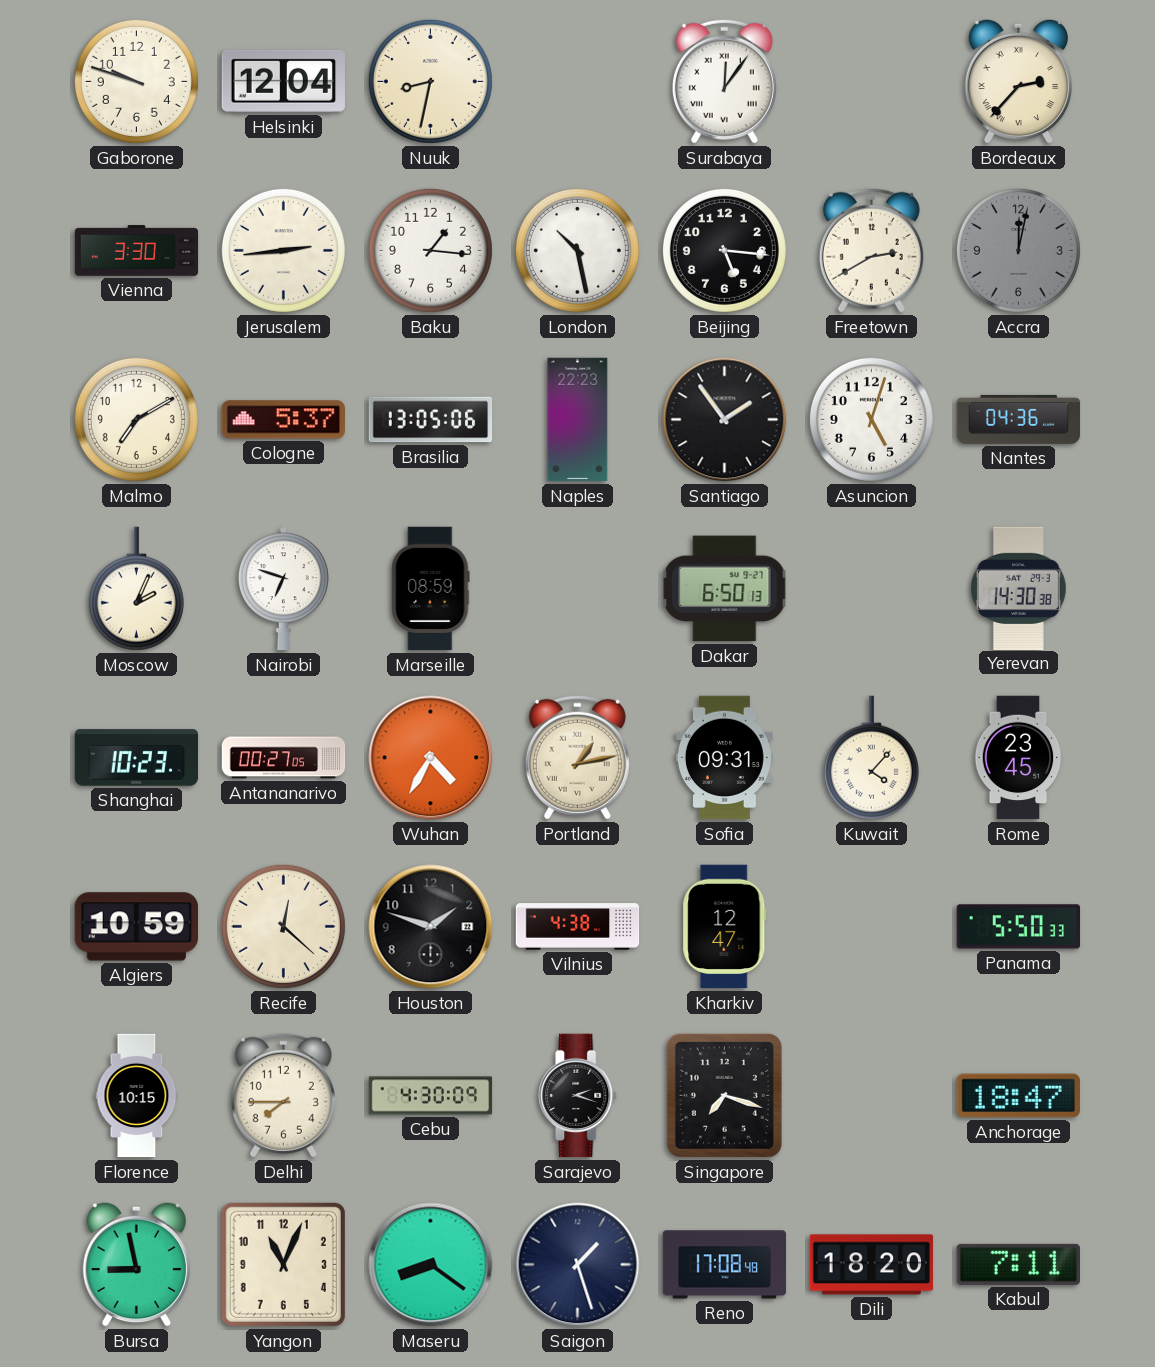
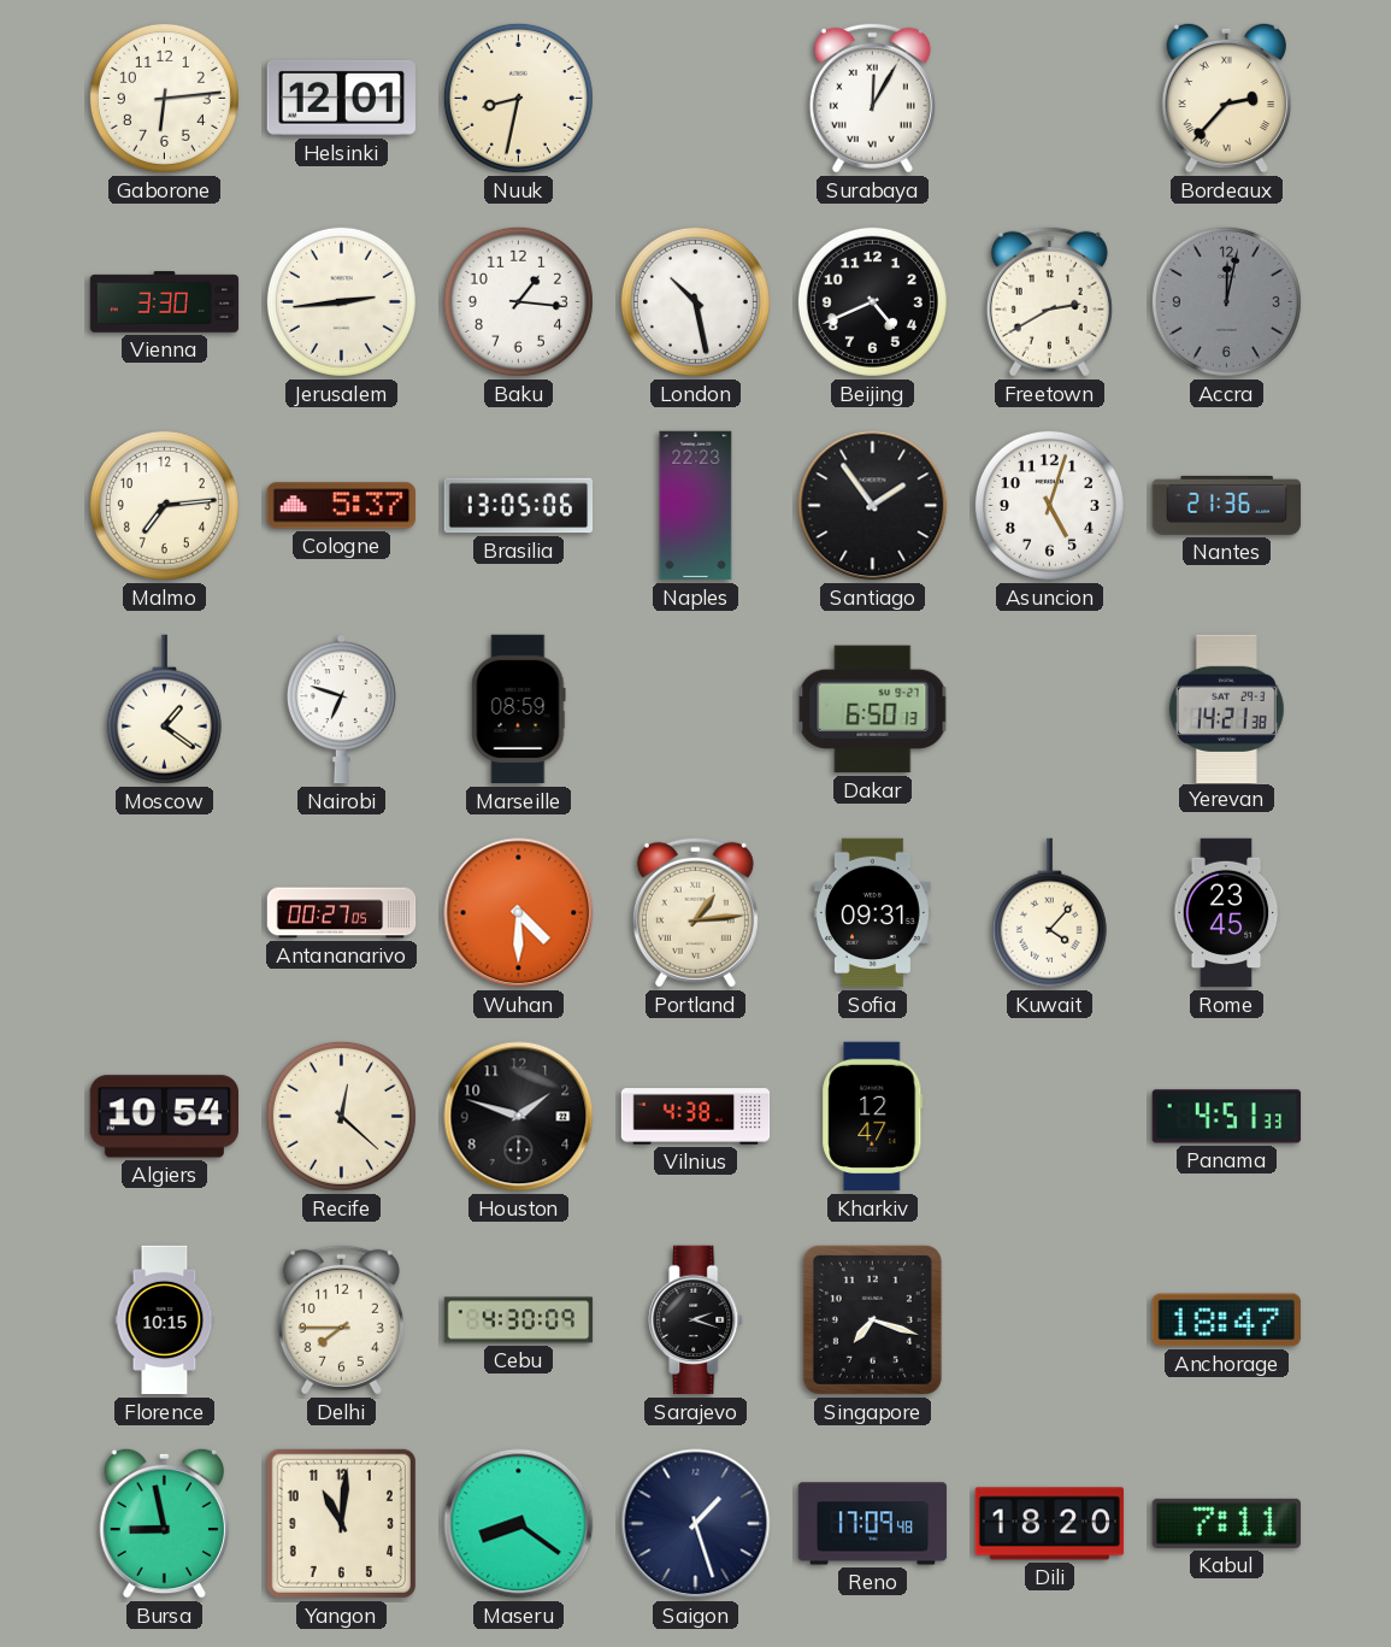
Gaborone: 9:48 -> 6:14 (164, 98)
Helsinki: 12:04 -> 12:01 (341, 98)
Surabaya: 12:06 -> 12:05 (872, 98)
Beijing: 5:16 -> 4:41 (872, 301)
Malmo: 7:10 -> 7:14 (164, 505)
Nantes: 04:36 -> 21:36 (1227, 505)
Moscow: 2:04 -> 1:21 (164, 710)
Yerevan: 14:30 -> 14:21 (1226, 708)
Shanghai: 10:23 -> none (137, 758)
Wuhan: 4:35 -> 4:30 (519, 913)
Portland: 1:13 -> 1:14 (695, 912)
Algiers: 10:59 -> 10:54 (164, 1117)
Panama: 5:50 -> 4:51 (1227, 1117)
Yangon: 11:04 -> 11:01 (341, 1523)
Reno: 17:08 -> 17:09 (873, 1524)
